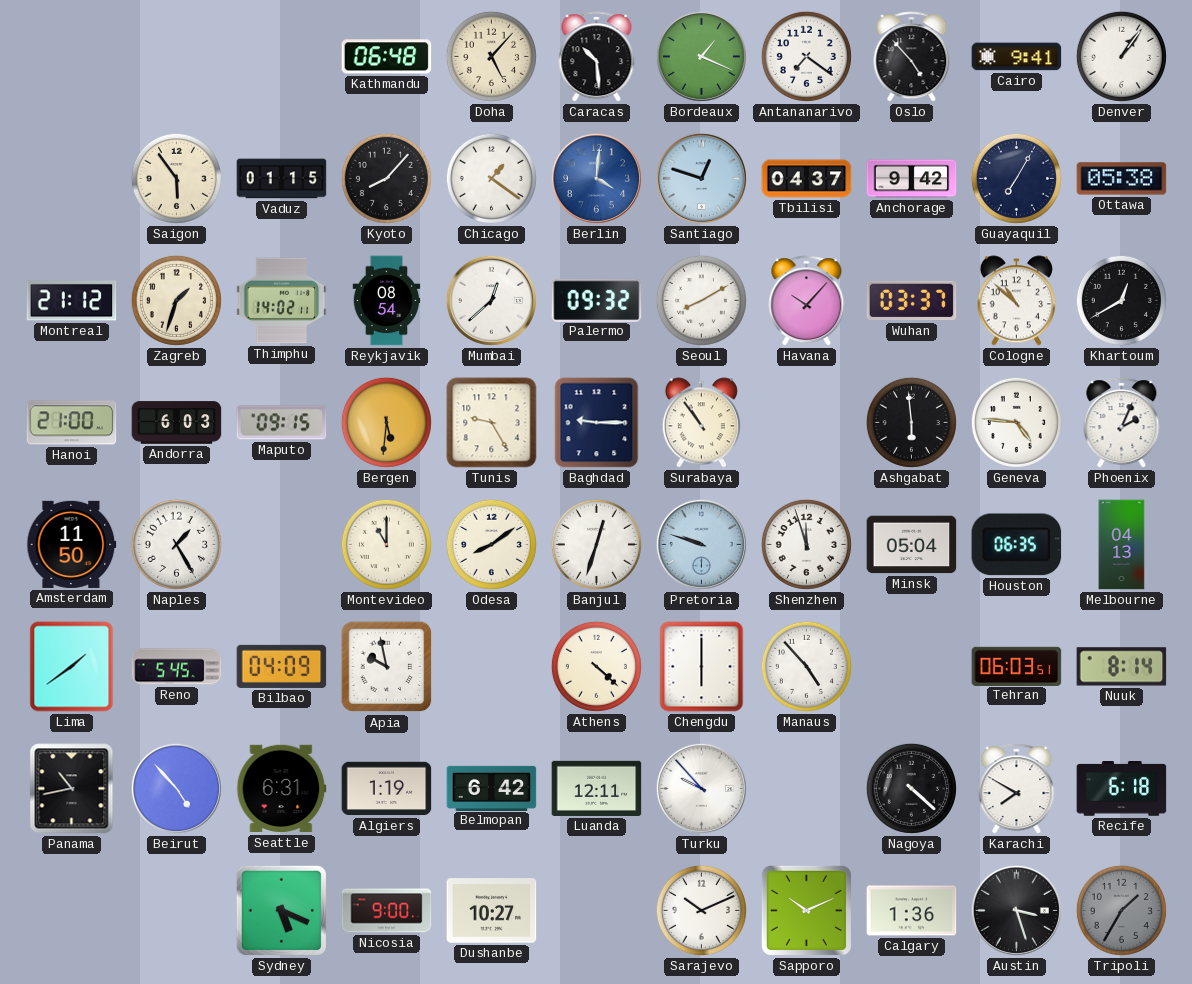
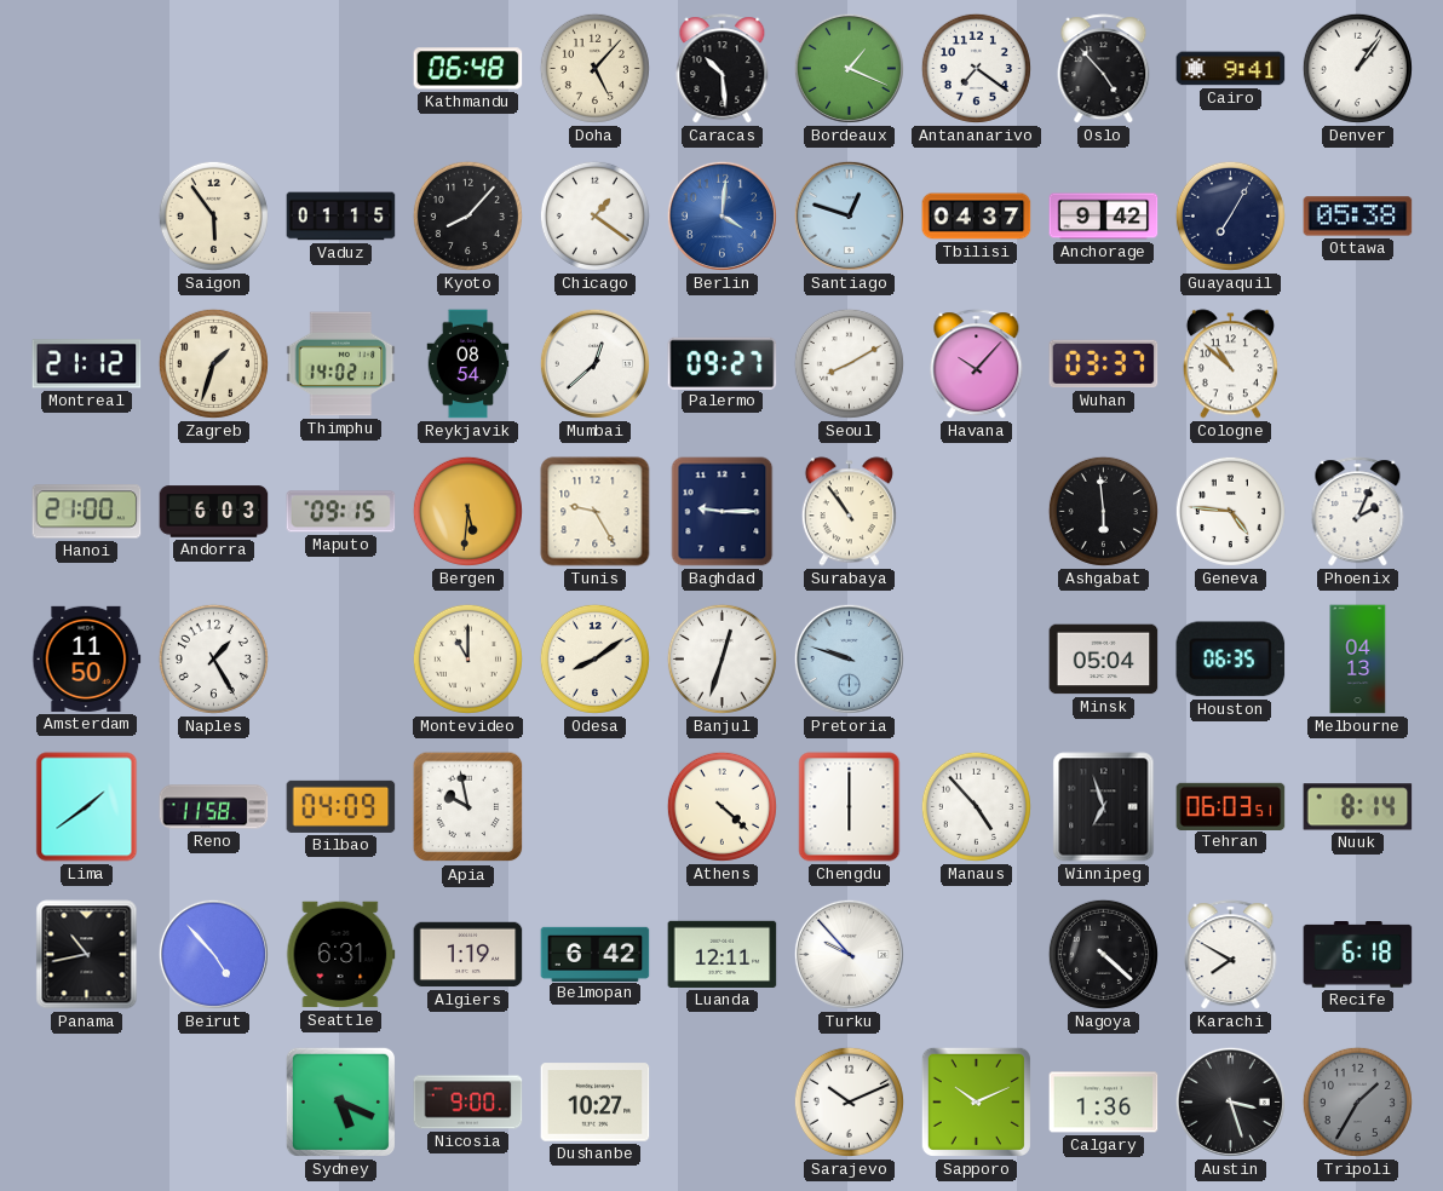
Palermo: 09:32 -> 09:27 (723, 363)
Khartoum: 12:40 -> none (1121, 300)
Shenzhen: 11:57 -> none (806, 544)
Reno: 5:45 -> 11:58 (214, 807)
Winnipeg: none -> 6:57 (1104, 807)
